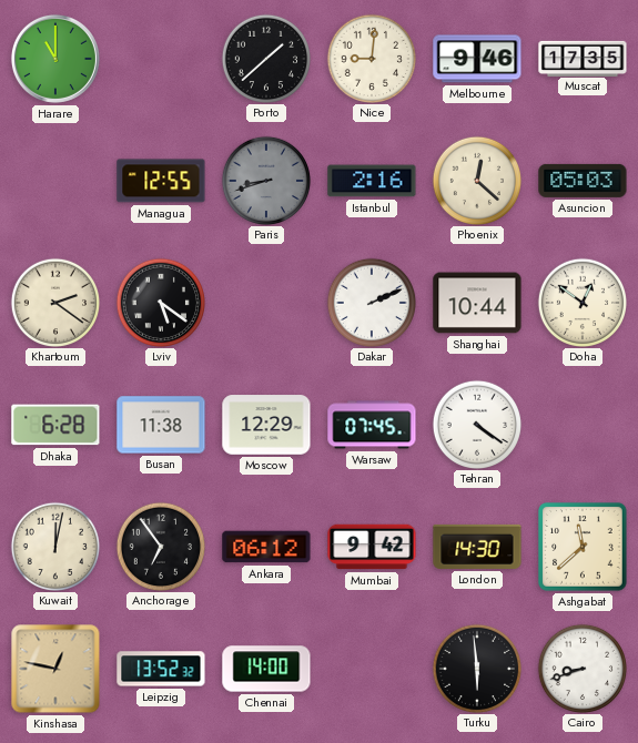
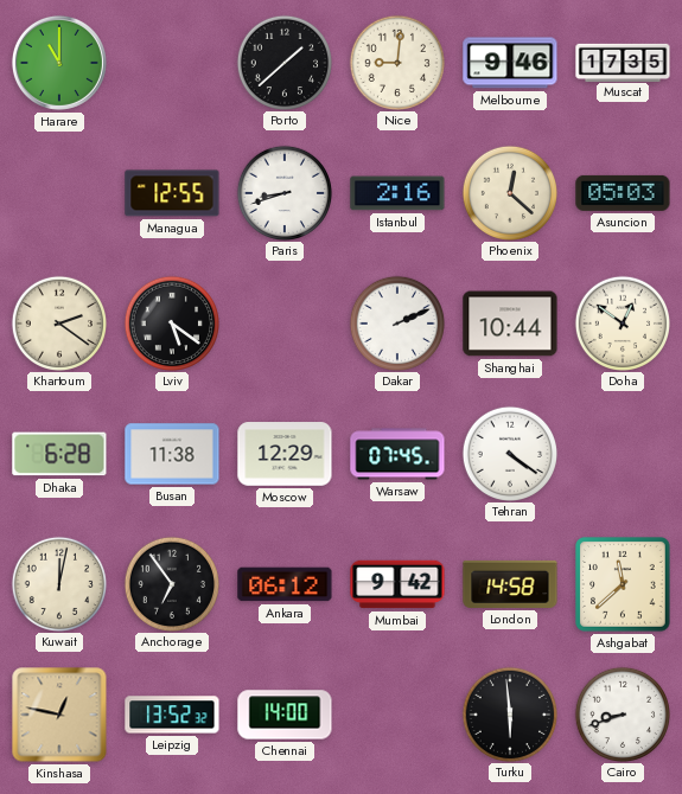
Paris dial: grey -> white (283, 192)
London: 14:30 -> 14:58 (510, 584)
